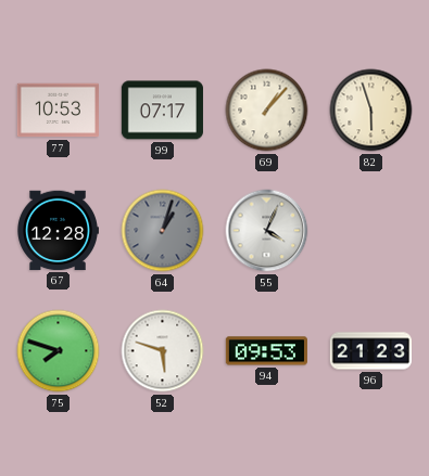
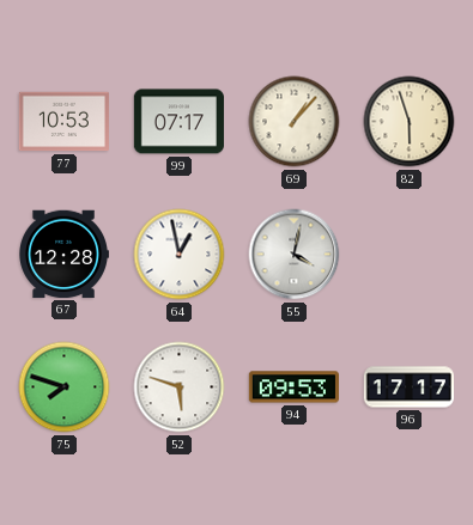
64: 1:03 -> 12:58 (180, 255)
64 dial: grey -> white (180, 255)
55: 4:04 -> 4:02 (295, 255)
96: 21:23 -> 17:17 (408, 387)
